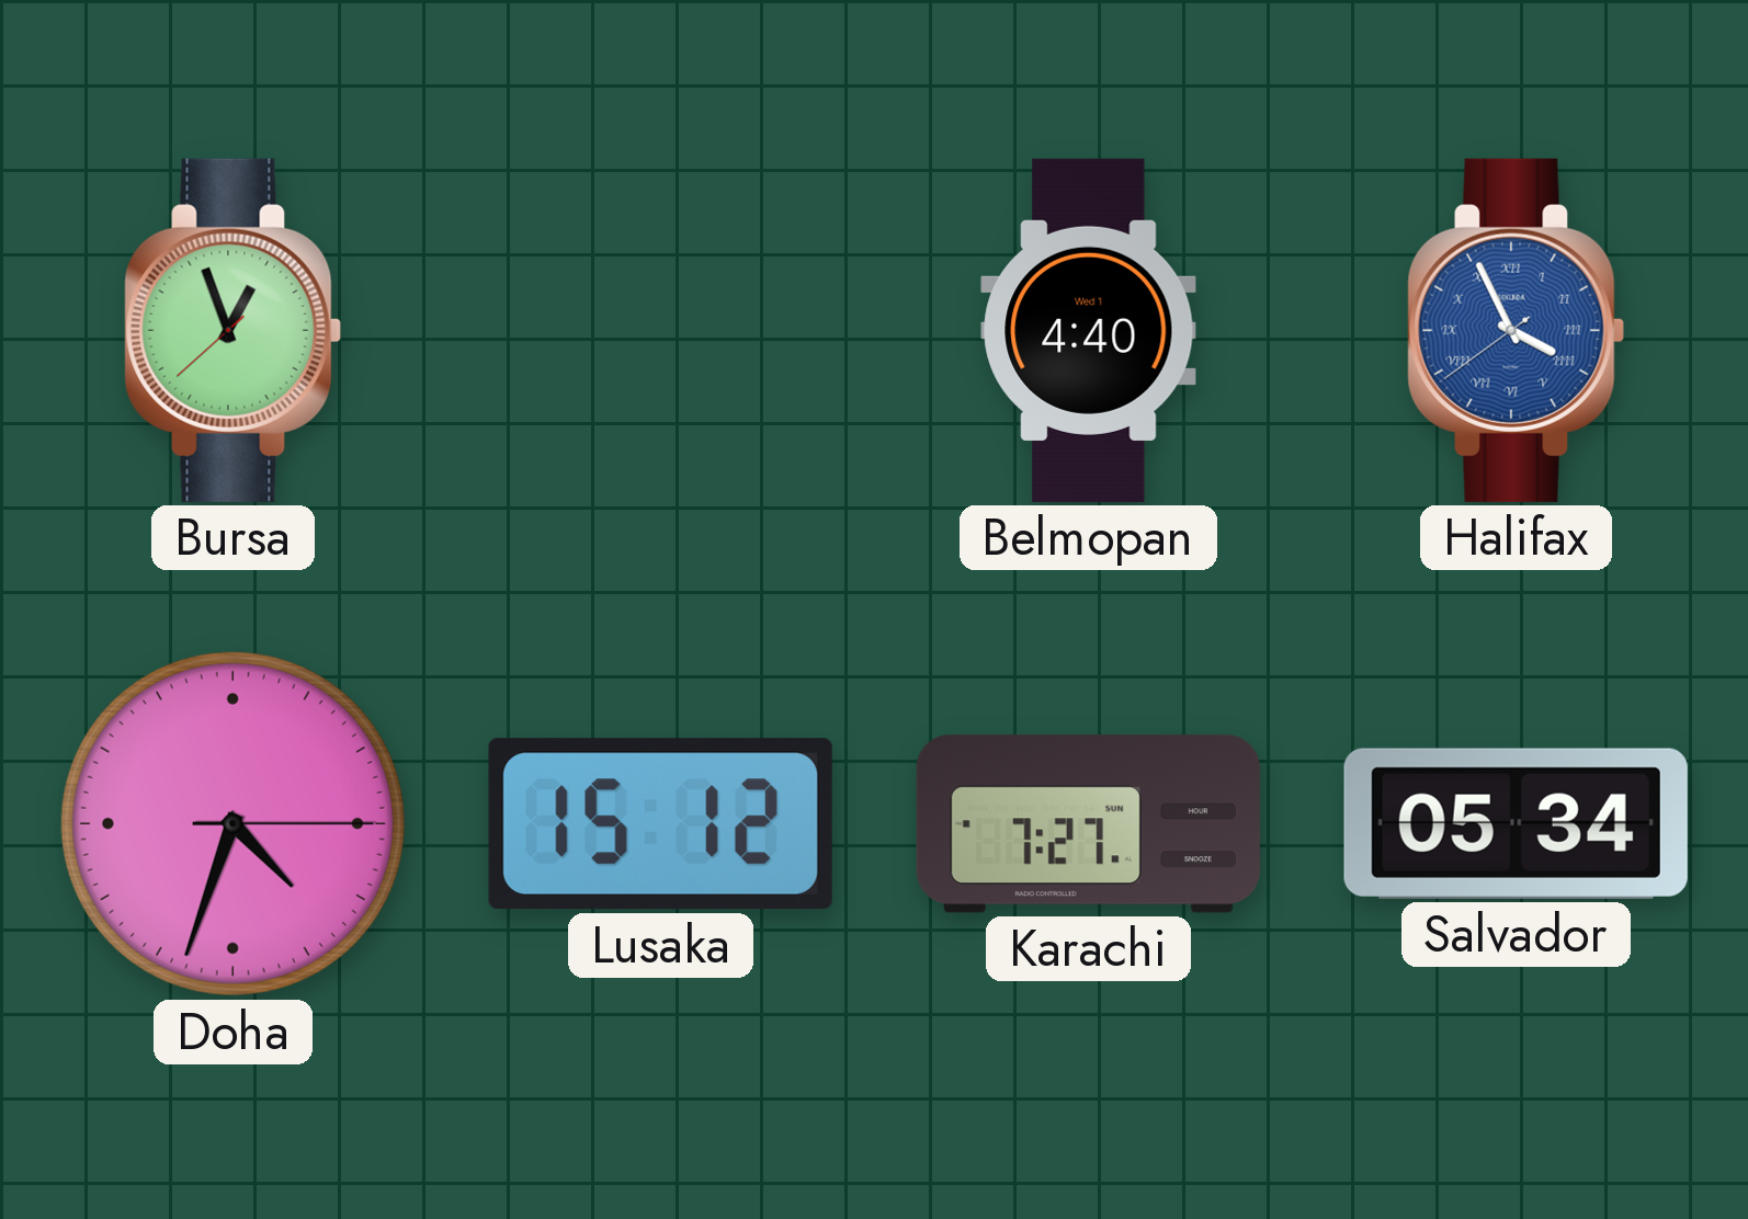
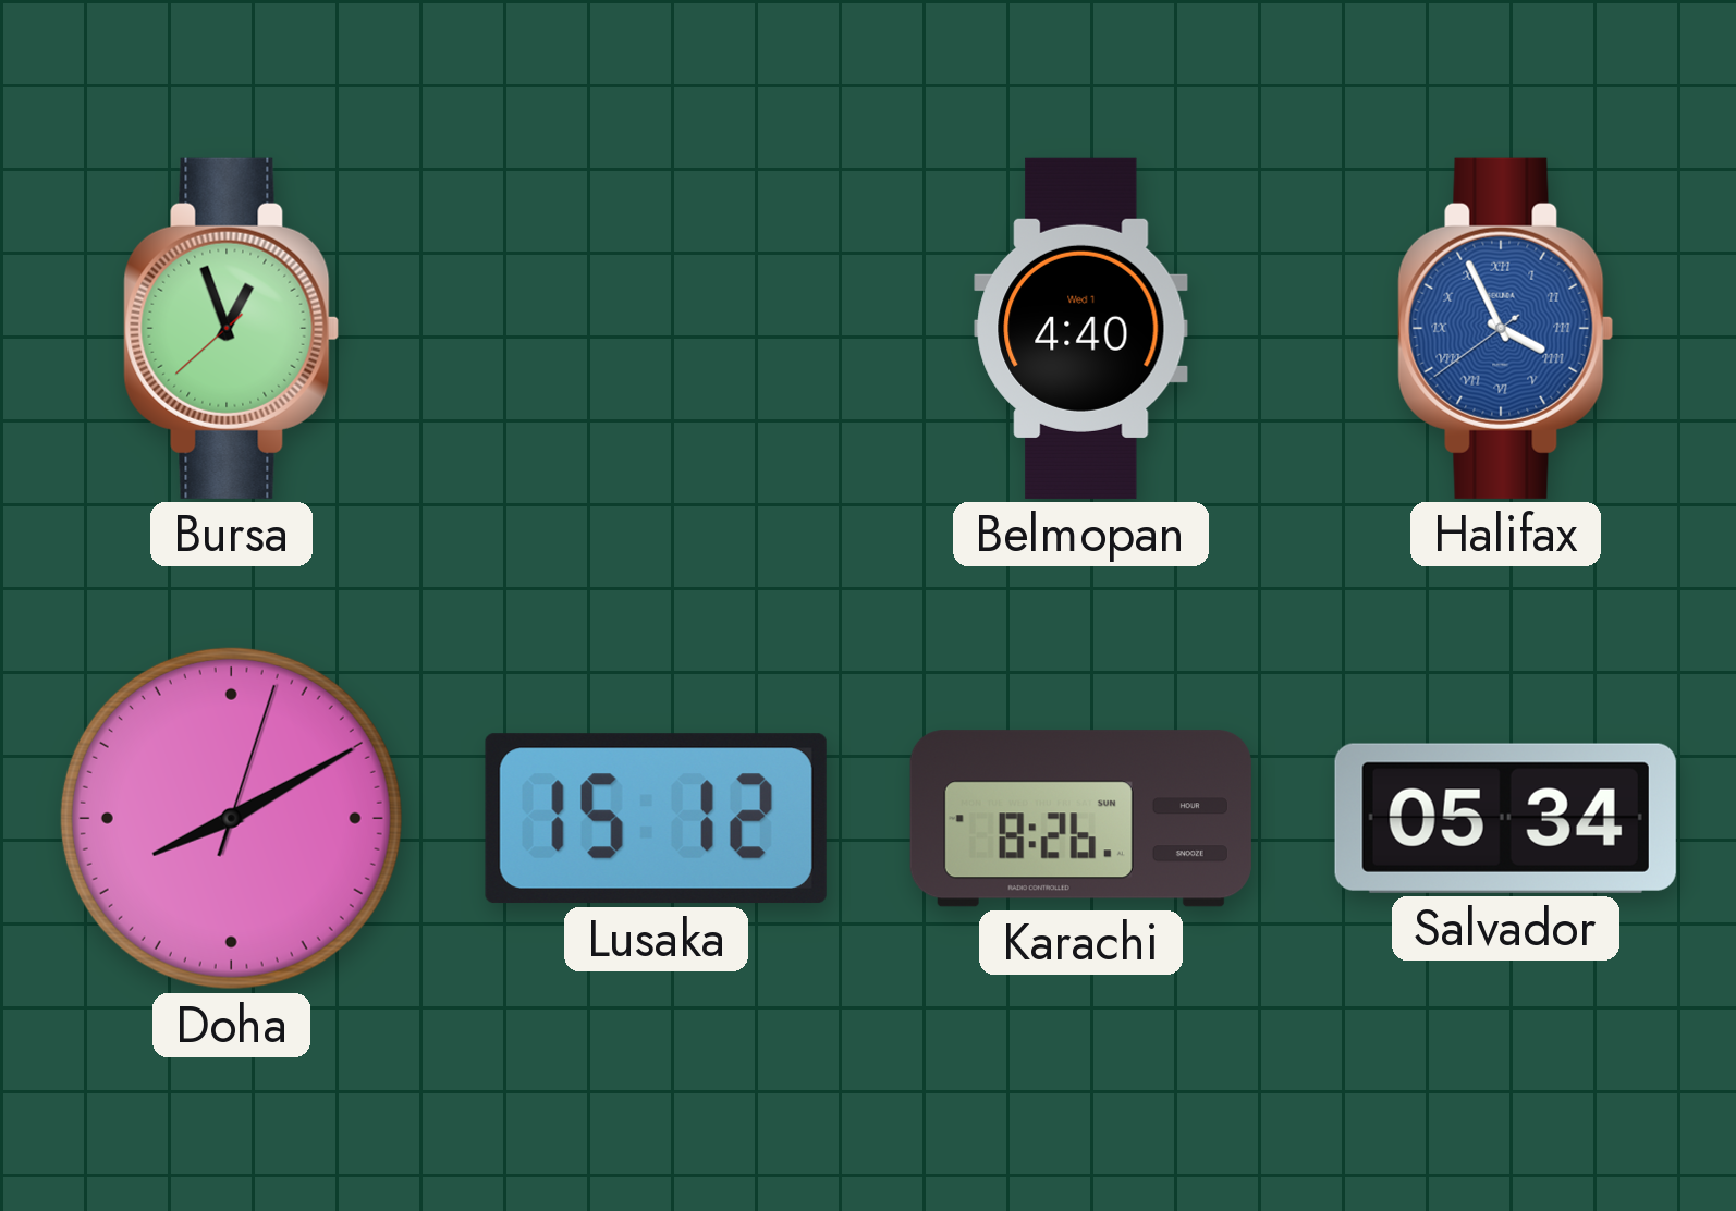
Doha: 4:33 -> 8:10 (231, 818)
Karachi: 7:27 -> 8:26 (1080, 819)
